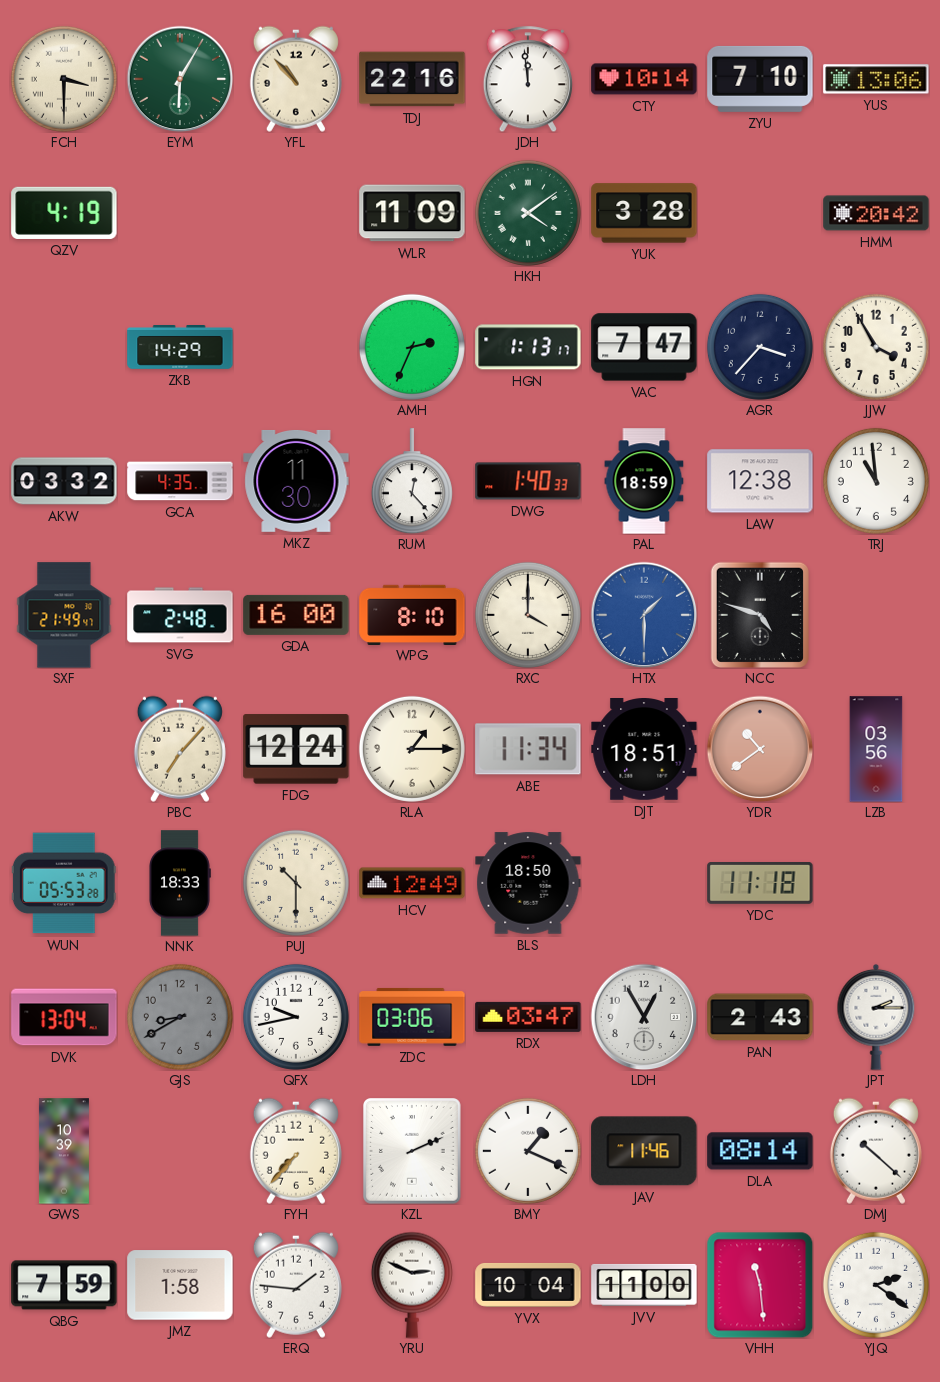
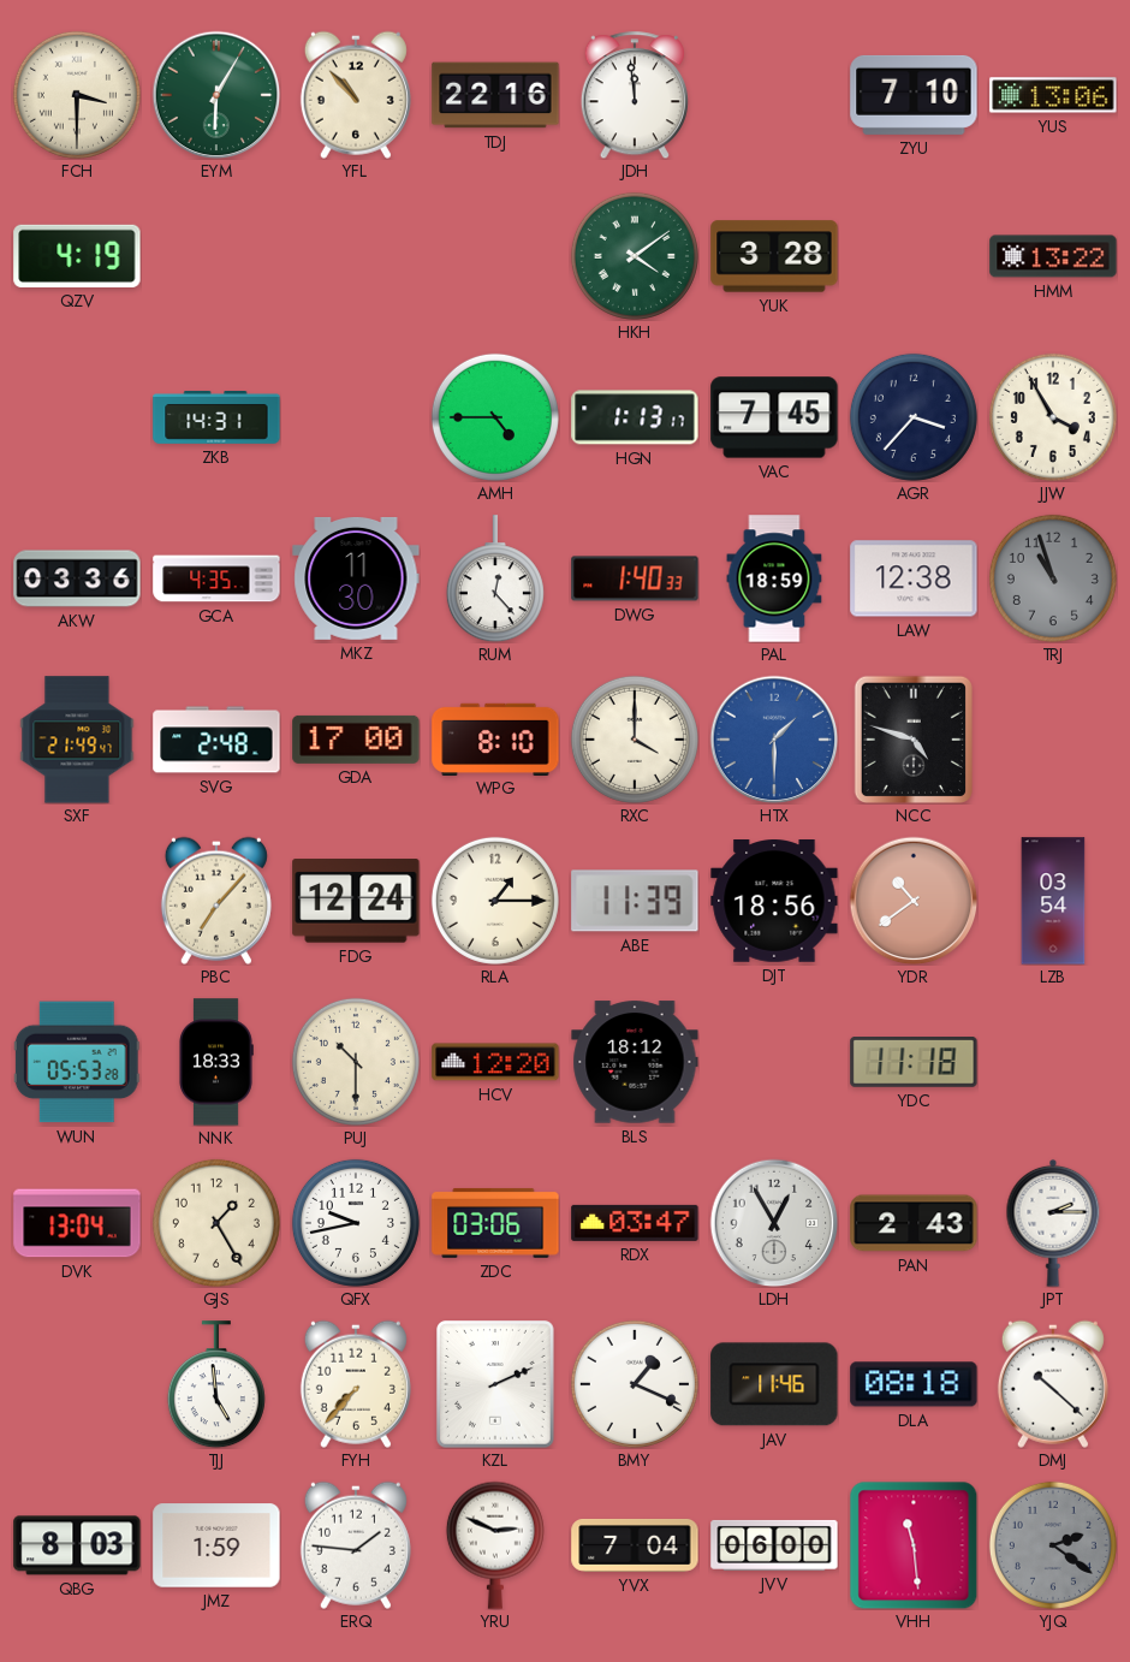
CTY: 10:14 -> none (644, 79)
WLR: 11:09 -> none (412, 213)
HMM: 20:42 -> 13:22 (1053, 256)
ZKB: 14:29 -> 14:31 (216, 419)
AMH: 2:34 -> 4:45 (495, 417)
VAC: 7:47 -> 7:45 (774, 417)
AKW: 03:32 -> 03:36 (77, 578)
TRJ: 10:59 -> 10:57 (1053, 578)
TRJ dial: white -> grey (1053, 578)
GDA: 16:00 -> 17:00 (356, 740)
ABE: 11:34 -> 11:39 (635, 901)
DJT: 18:51 -> 18:56 (774, 902)
LZB: 03:56 -> 03:54 (1053, 901)
HCV: 12:49 -> 12:20 (495, 1062)
BLS: 18:50 -> 18:12 (635, 1062)
GJS: 8:40 -> 1:25 (216, 1223)
GJS dial: grey -> cream (216, 1223)
GWS: 10:39 -> none (64, 1151)
TJJ: none -> 4:59 (216, 1384)
DLA: 08:14 -> 08:18 (914, 1384)
QBG: 7:59 -> 8:03 (77, 1545)
JMZ: 1:58 -> 1:59 (216, 1545)
YVX: 10:04 -> 7:04 (635, 1545)
JVV: 11:00 -> 06:00 (774, 1545)
YJQ dial: white -> grey (1053, 1545)
